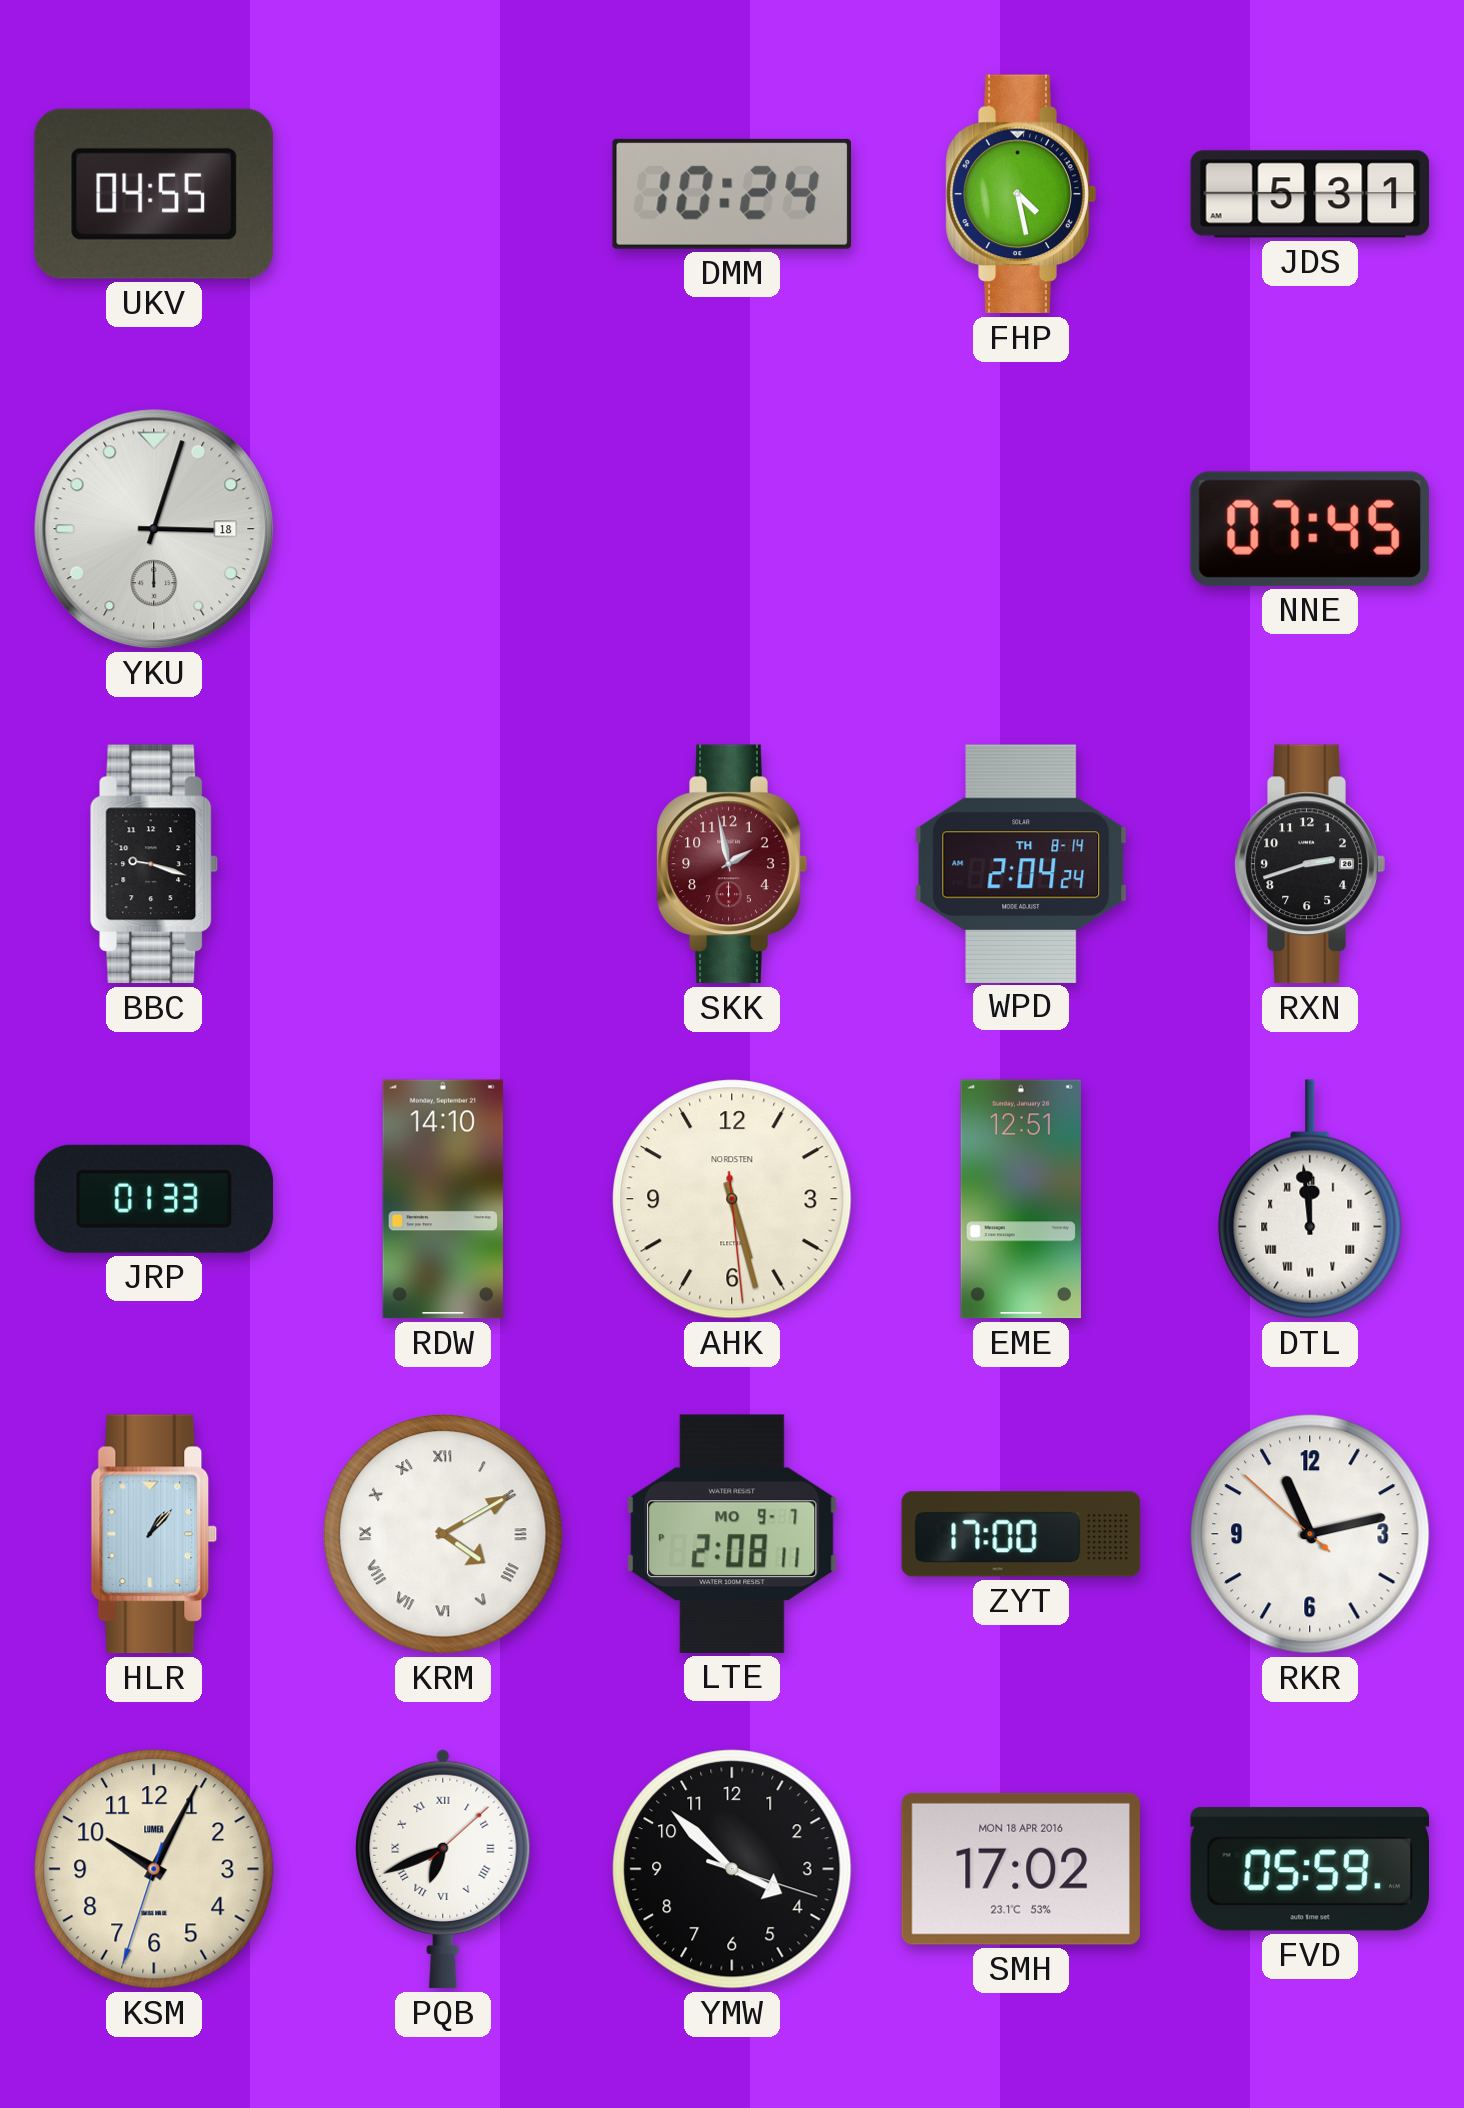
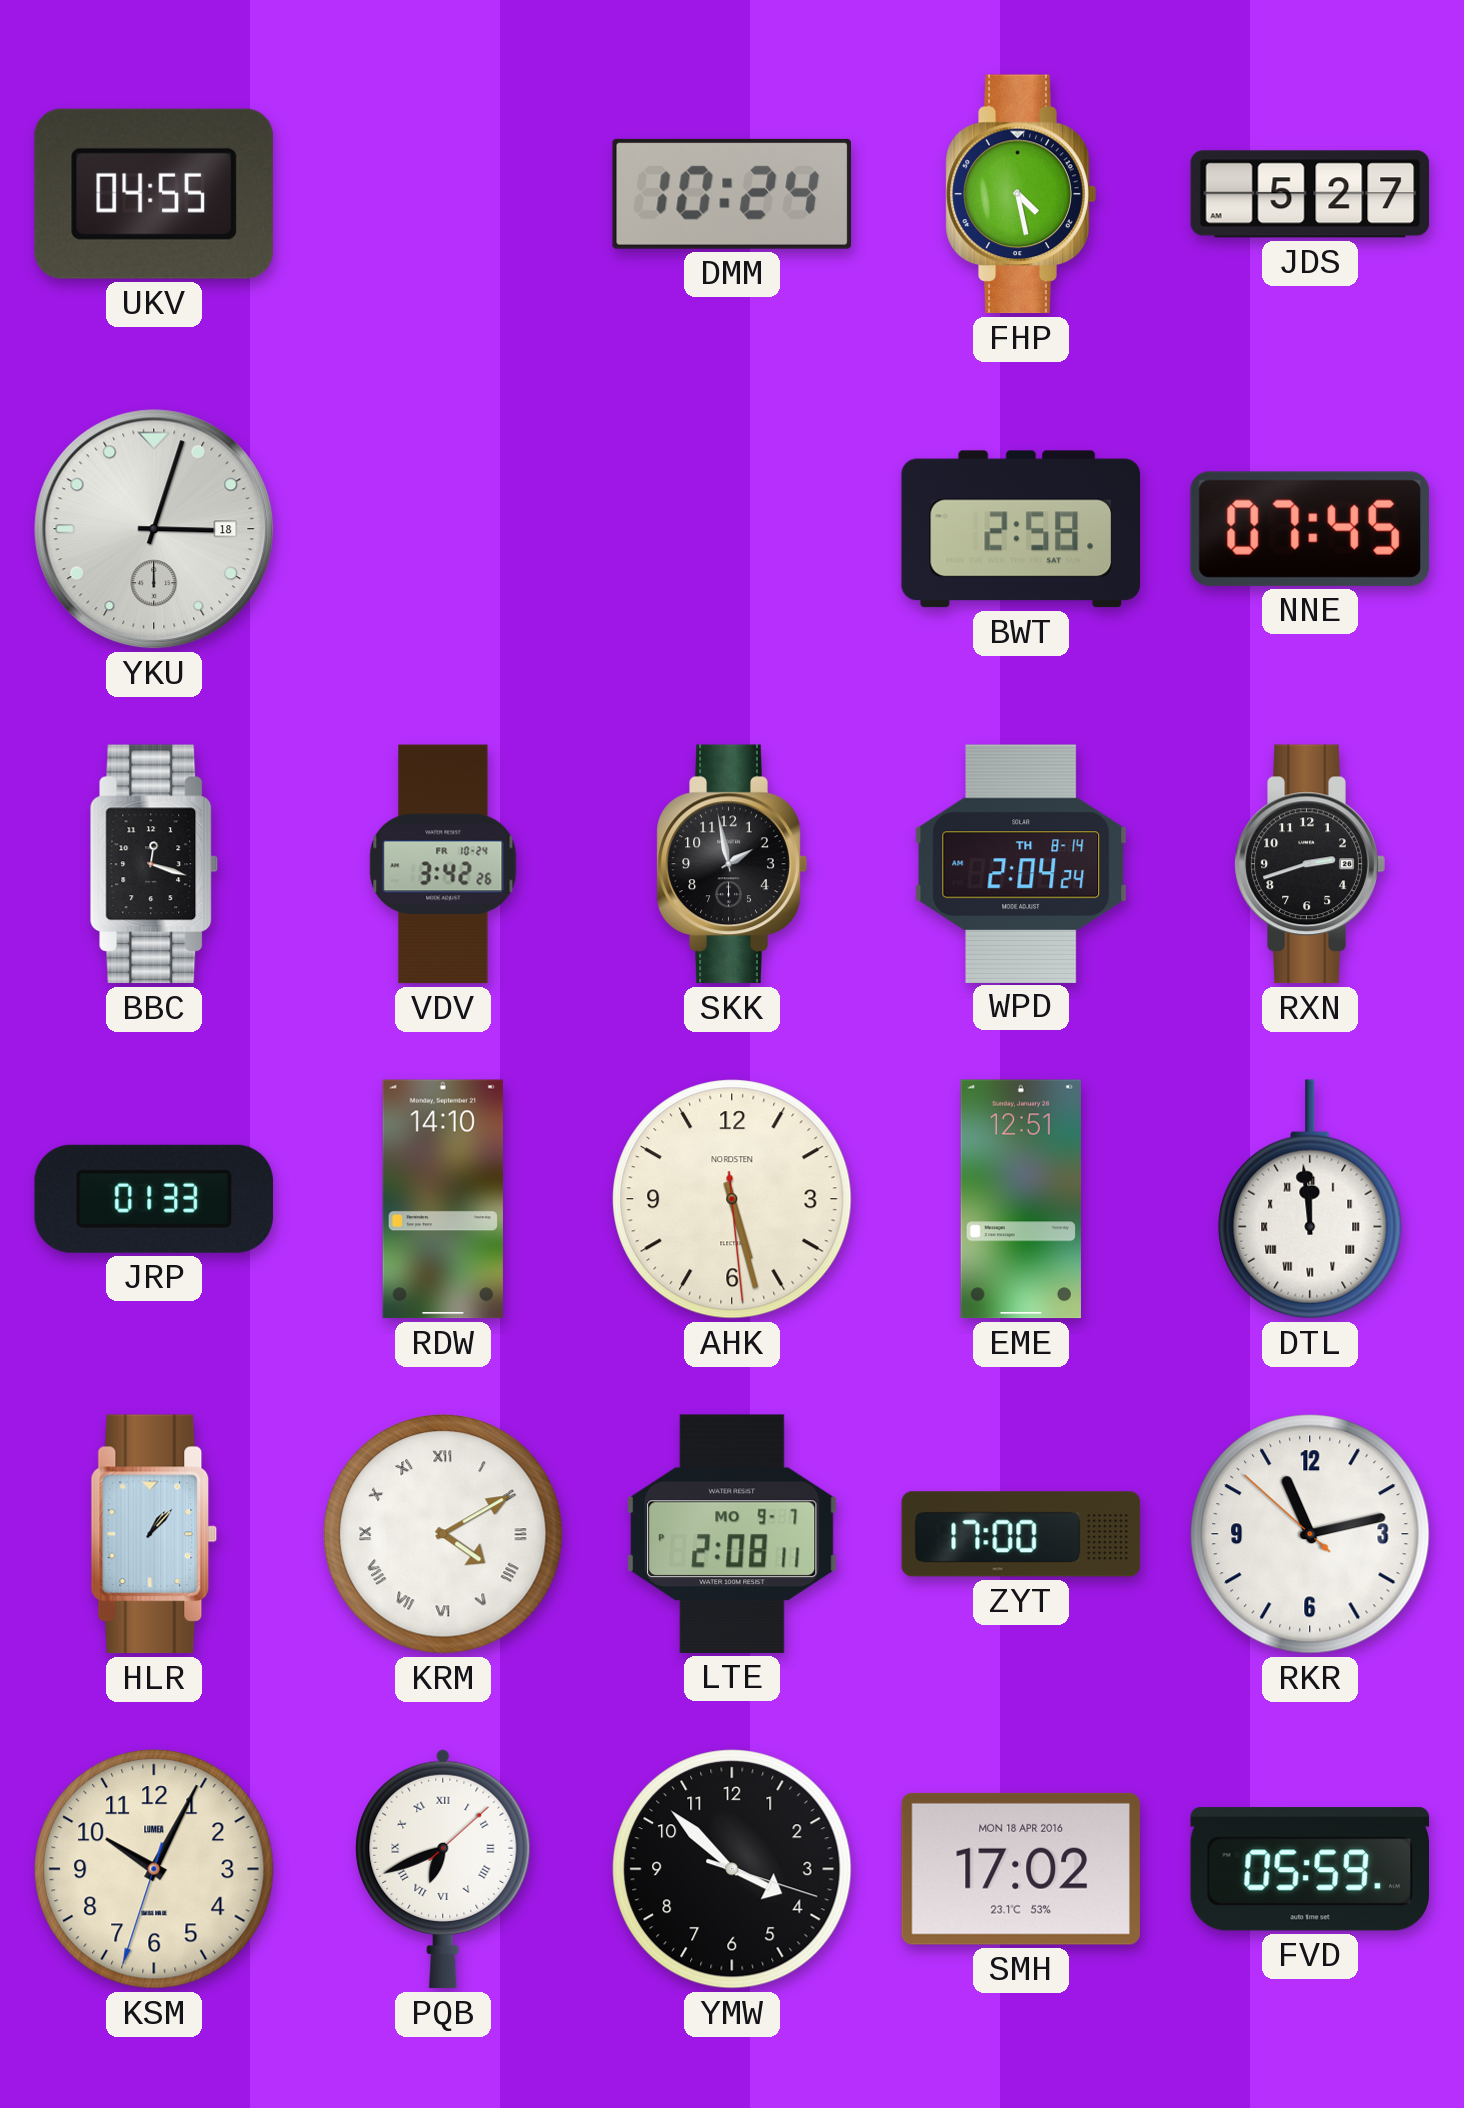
JDS: 5:31 -> 5:27 (1310, 194)
BWT: none -> 2:58 (1020, 529)
BBC: 9:18 -> 12:18 (154, 864)
VDV: none -> 3:42 (443, 864)
SKK dial: burgundy -> black (732, 864)
